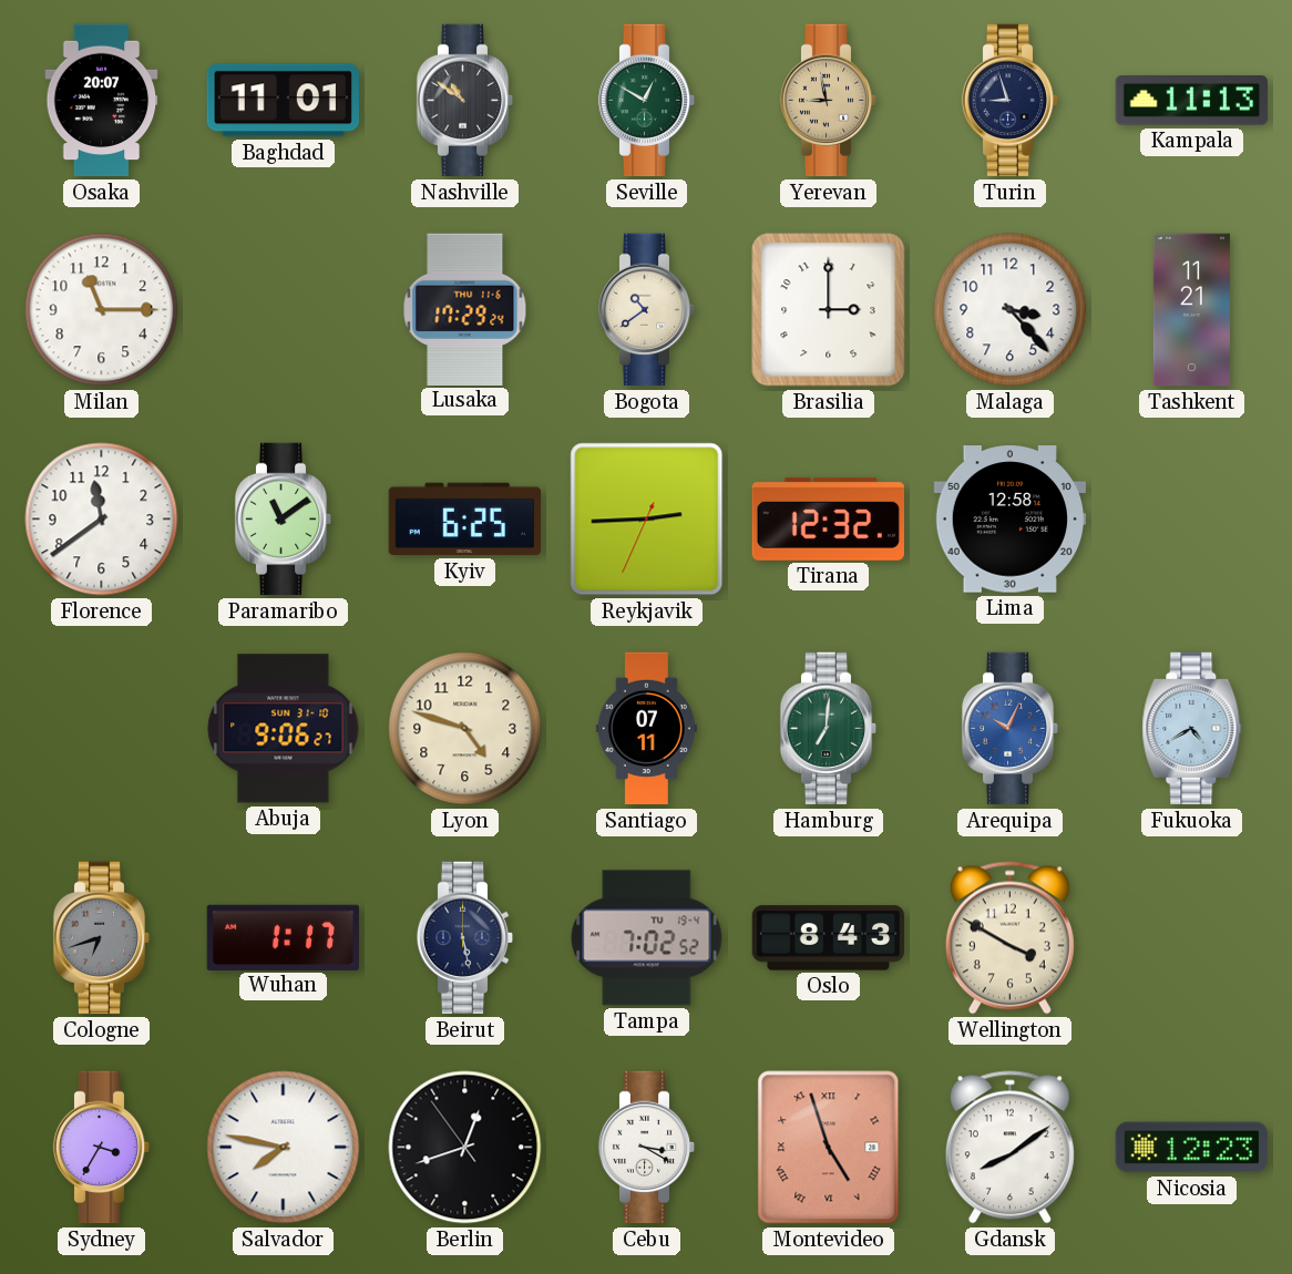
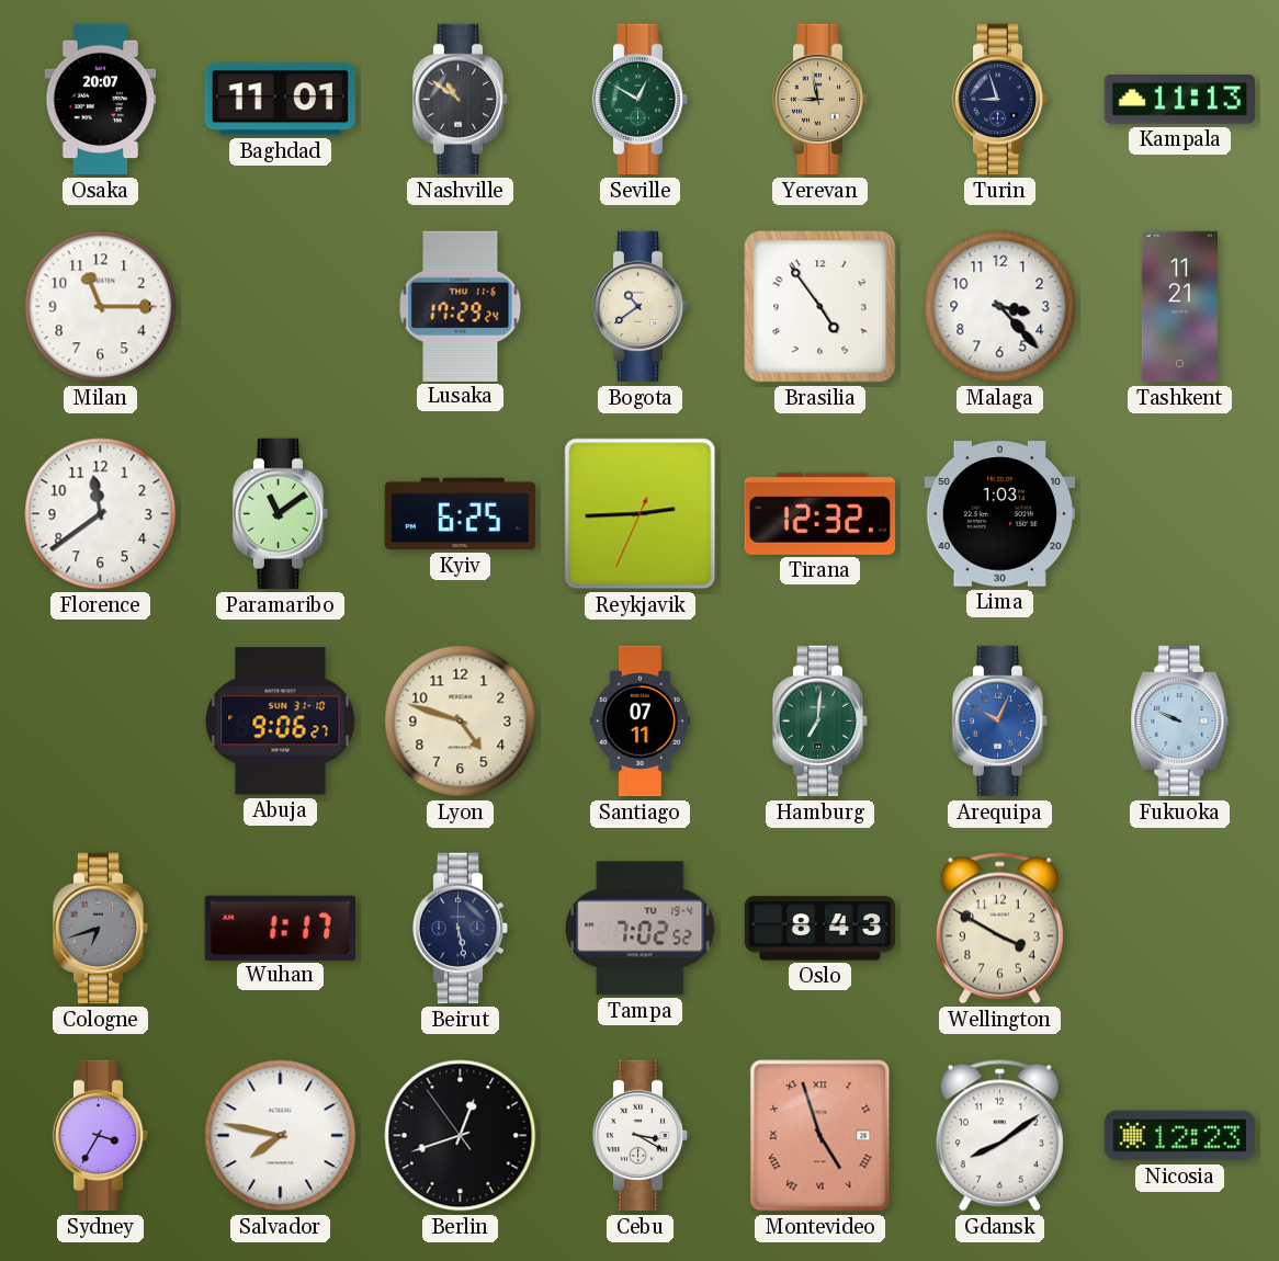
Brasilia: 3:00 -> 4:54 (820, 307)
Lima: 12:58 -> 1:03 (999, 514)
Fukuoka: 4:40 -> 9:49 (1180, 722)
